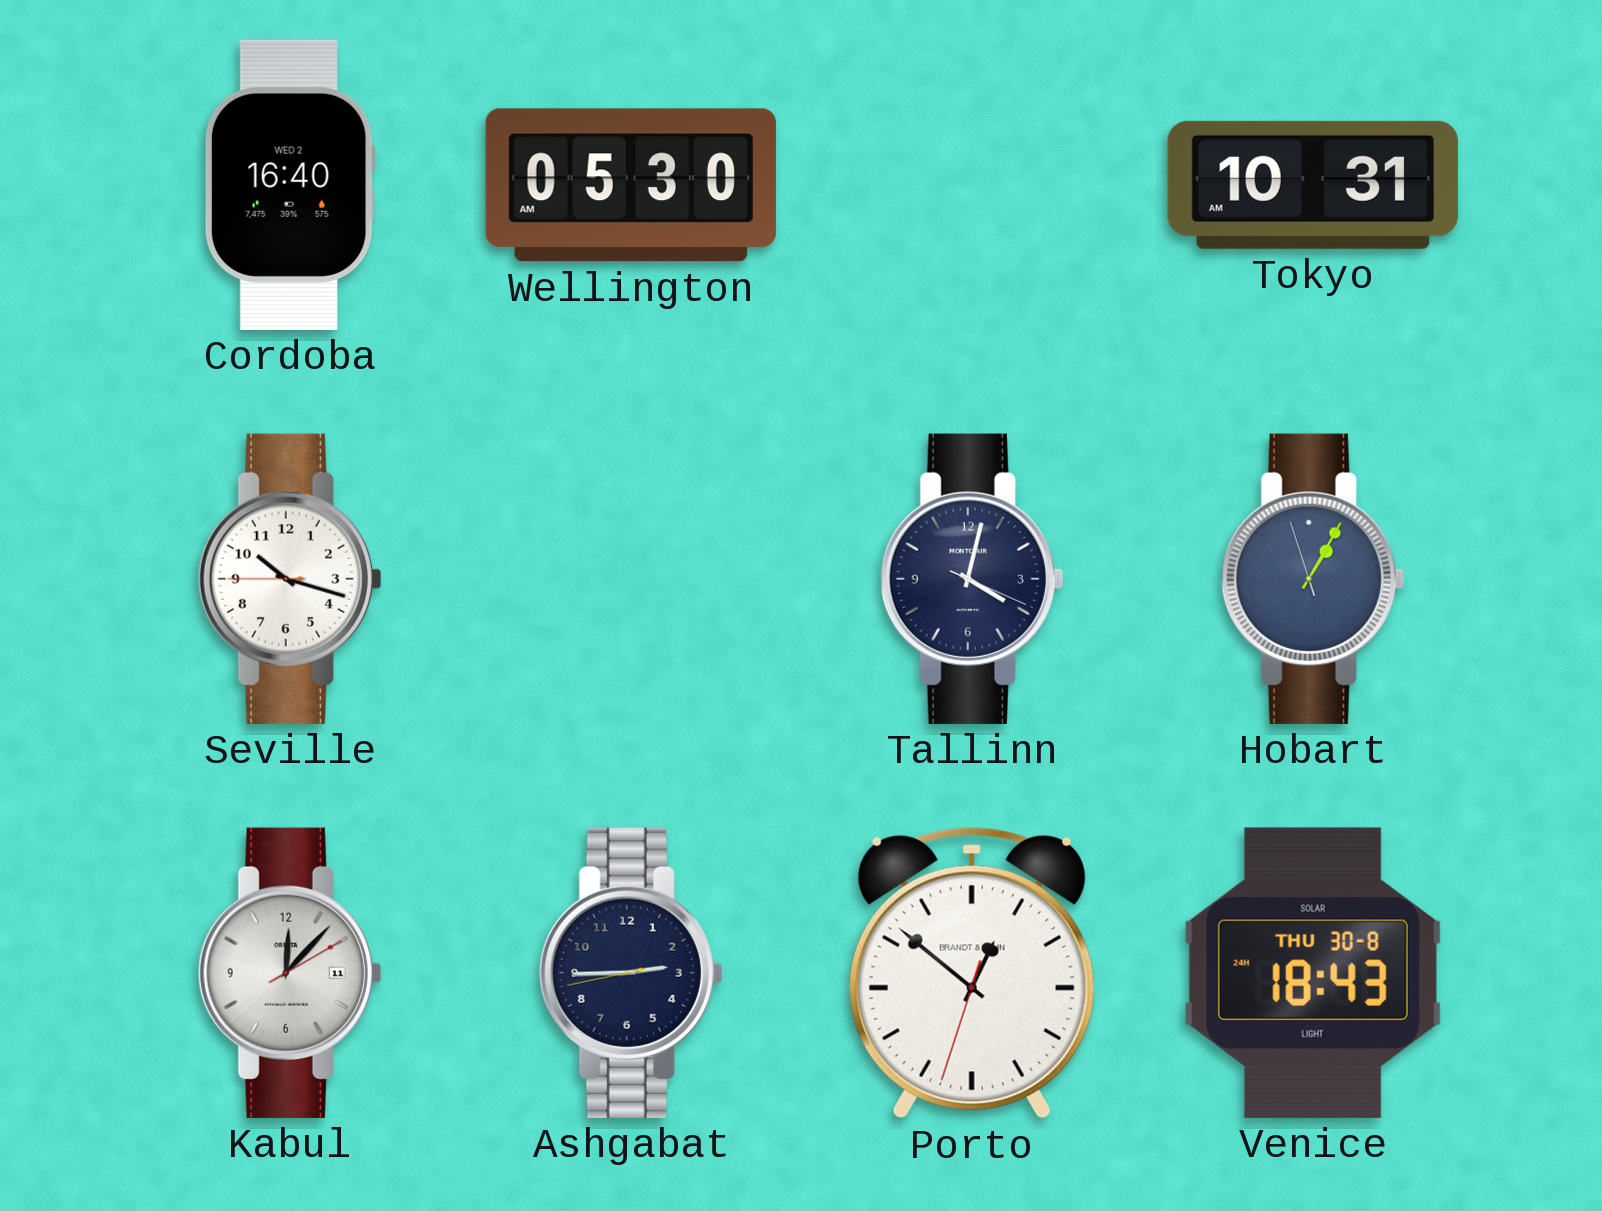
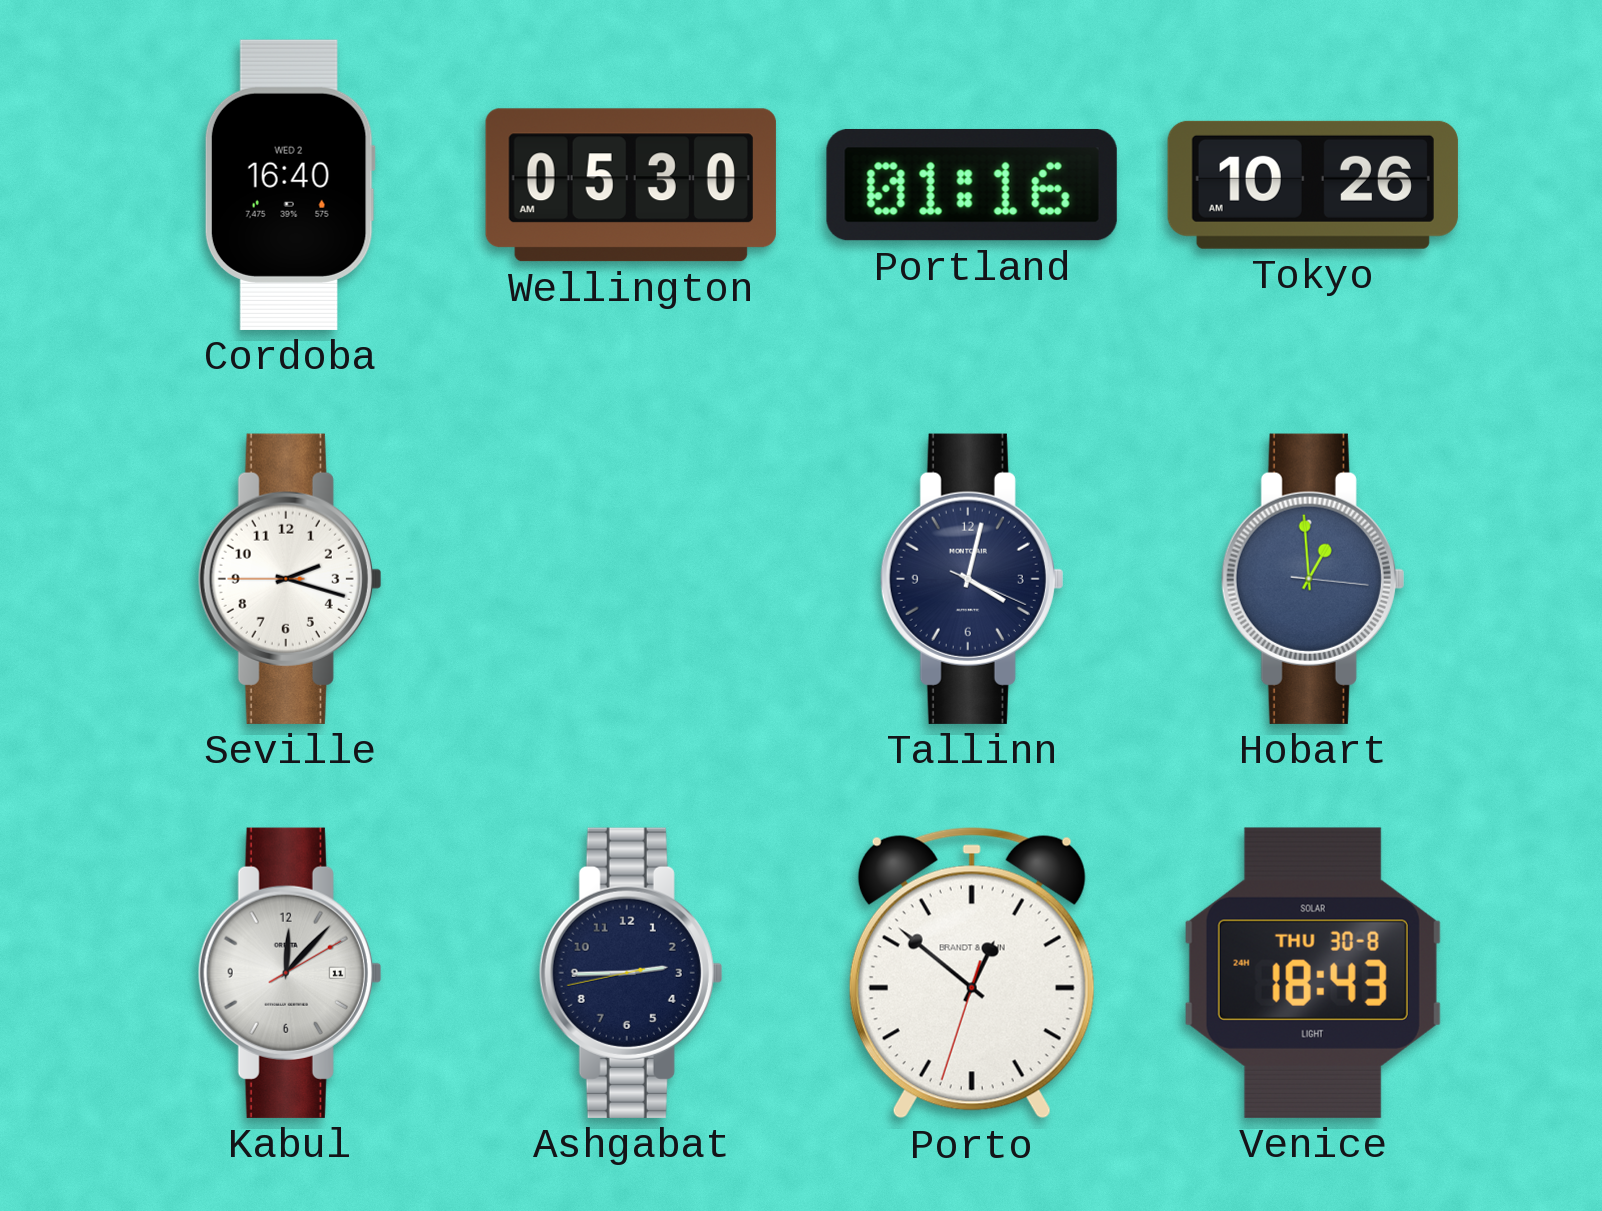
Portland: none -> 01:16 (972, 185)
Tokyo: 10:31 -> 10:26 (1313, 185)
Seville: 10:17 -> 2:17 (290, 579)
Hobart: 1:04 -> 12:59 (1313, 579)
